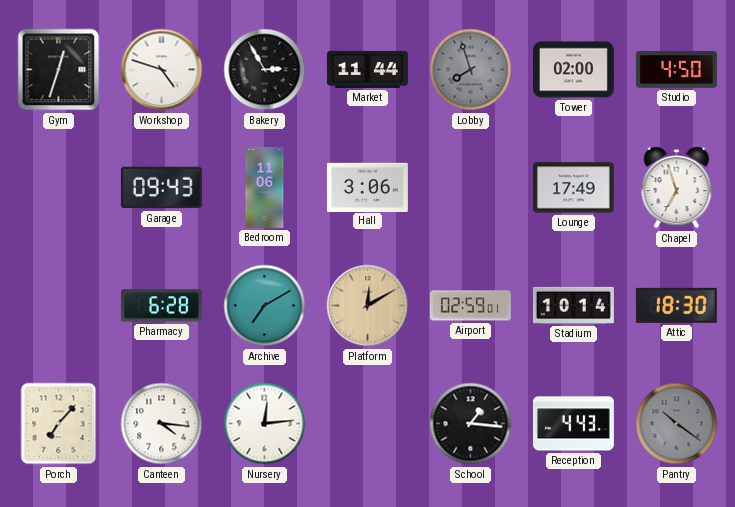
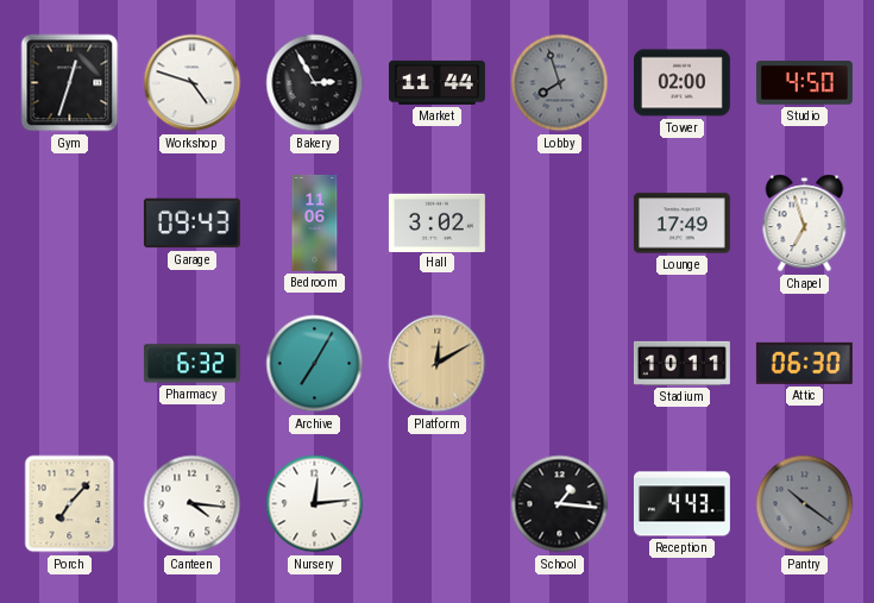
Hall: 3:06 -> 3:02 (436, 222)
Pharmacy: 6:28 -> 6:32 (191, 364)
Archive: 7:10 -> 7:05 (315, 364)
Airport: 02:59 -> none (470, 306)
Stadium: 10:14 -> 10:11 (681, 363)
Attic: 18:30 -> 06:30 (804, 363)
